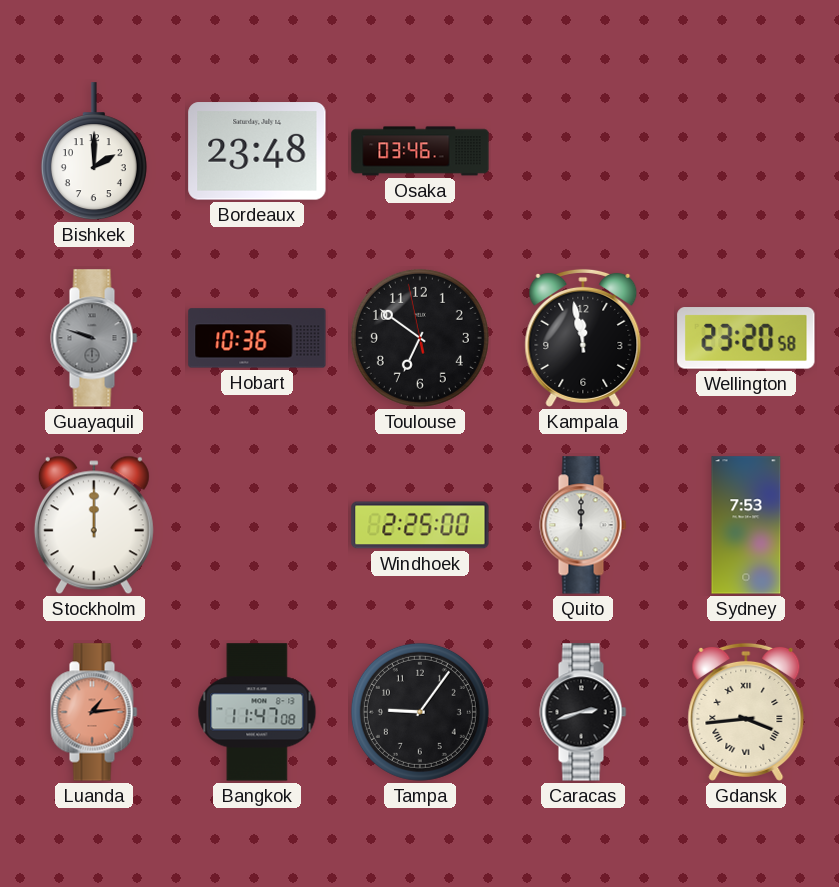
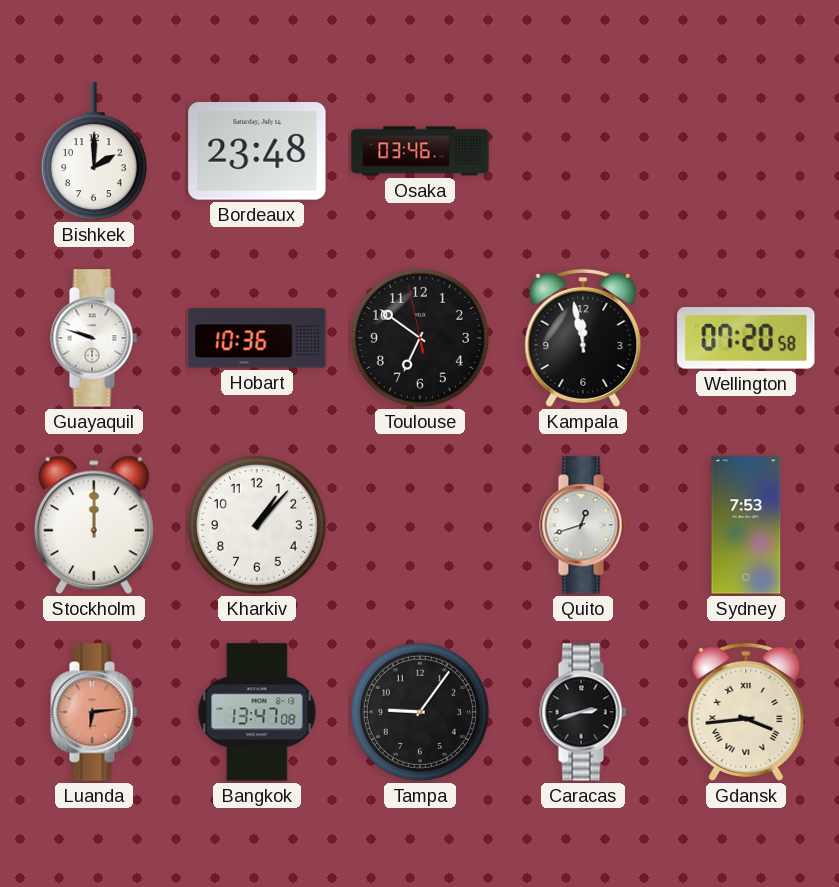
Guayaquil dial: grey -> white (94, 338)
Wellington: 23:20 -> 07:20 (746, 338)
Kharkiv: none -> 1:07 (257, 525)
Windhoek: 2:25 -> none (420, 525)
Quito: 12:00 -> 12:42 (583, 525)
Luanda: 1:14 -> 6:14 (94, 712)
Bangkok: 11:47 -> 13:47 (257, 712)
